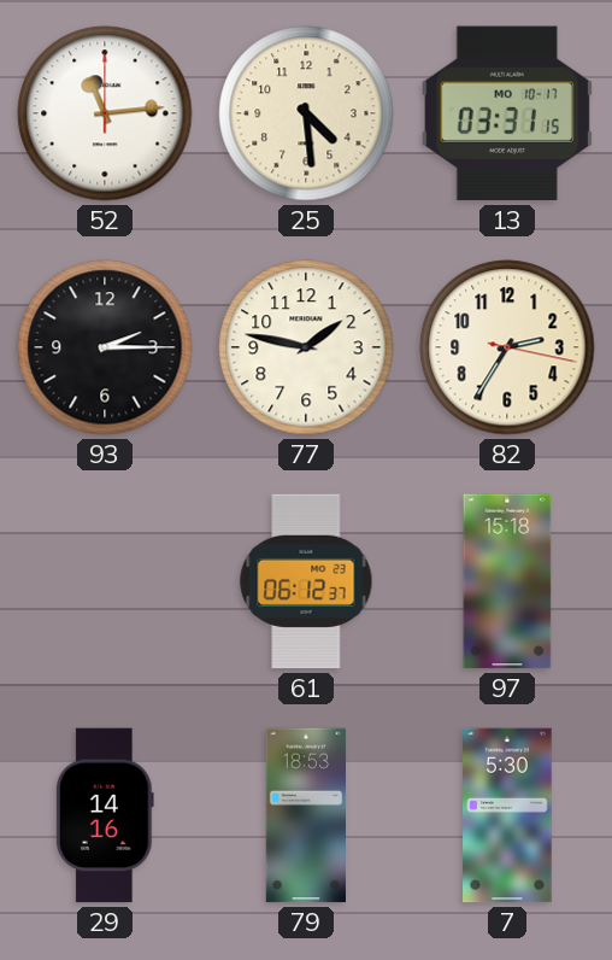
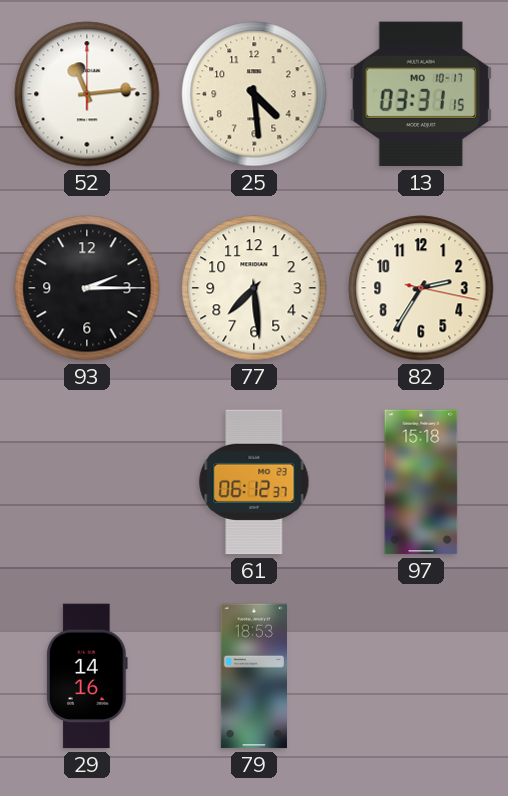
77: 1:47 -> 7:29 (254, 288)
7: 5:30 -> none (507, 815)
